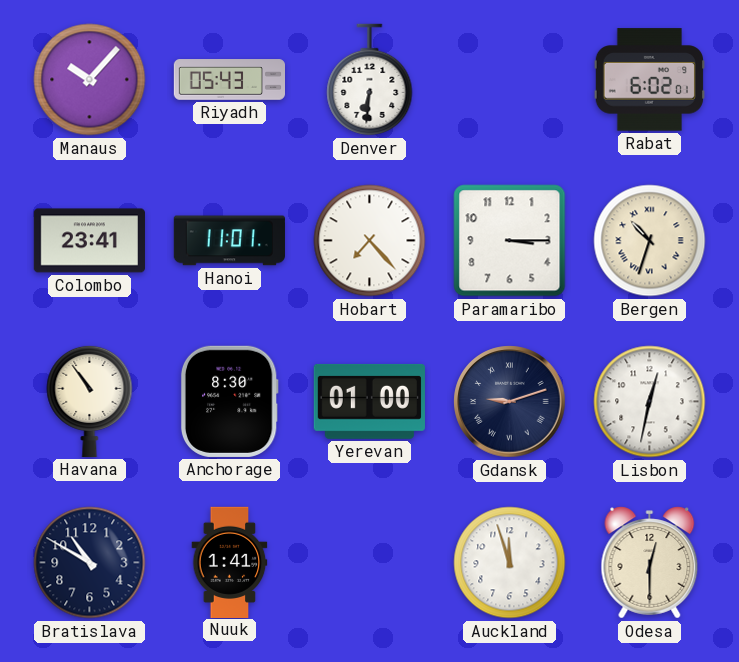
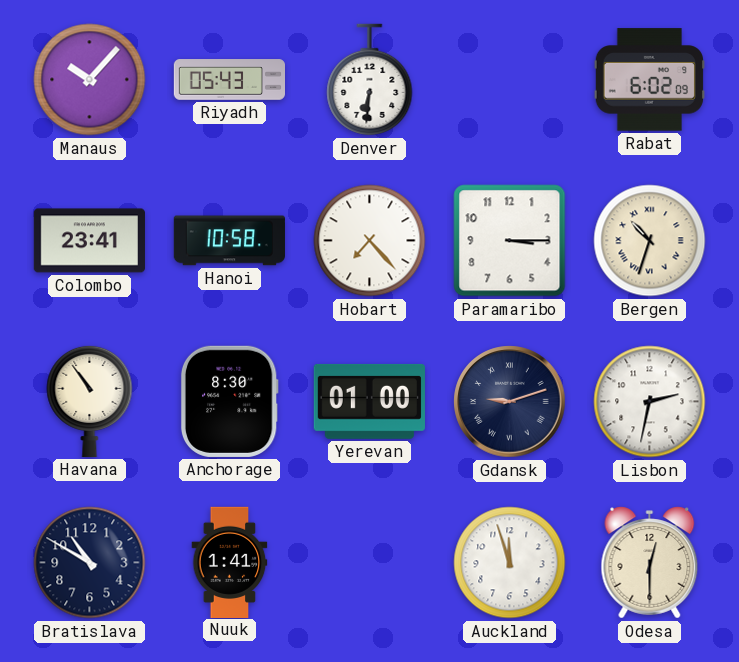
Rabat: 6:02:01 -> 6:02:09 (649, 80)
Hanoi: 11:01 -> 10:58 (229, 241)
Lisbon: 12:32 -> 2:32 (650, 402)
